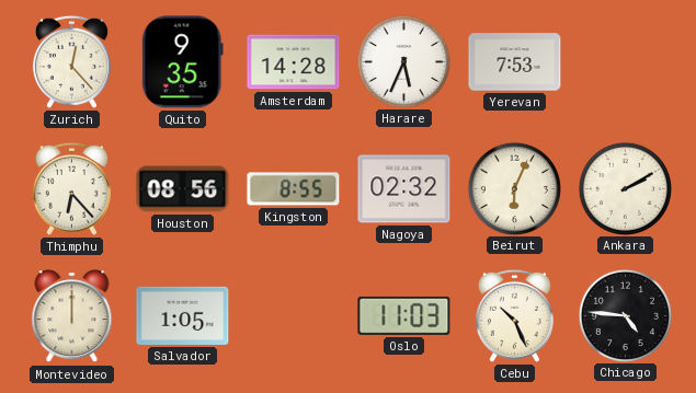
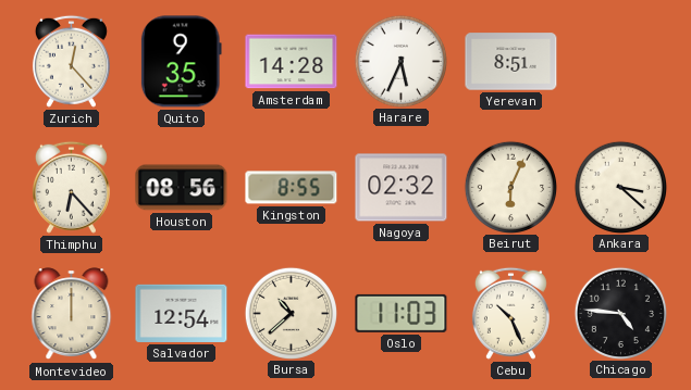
Yerevan: 7:53 -> 8:51 (511, 62)
Ankara: 2:10 -> 3:22 (620, 187)
Salvador: 1:05 -> 12:54 (182, 313)
Bursa: none -> 10:38 (291, 313)
